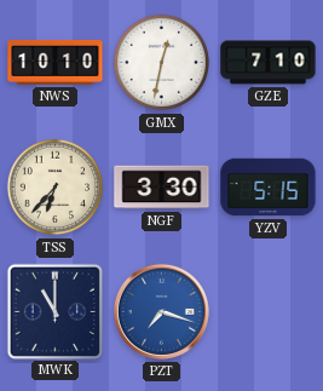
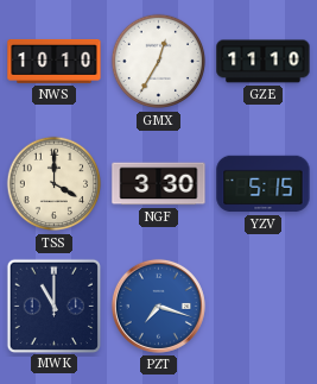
GMX: 12:32 -> 12:35 (159, 62)
GZE: 7:10 -> 11:10 (264, 62)
TSS: 6:37 -> 4:00 (55, 184)
